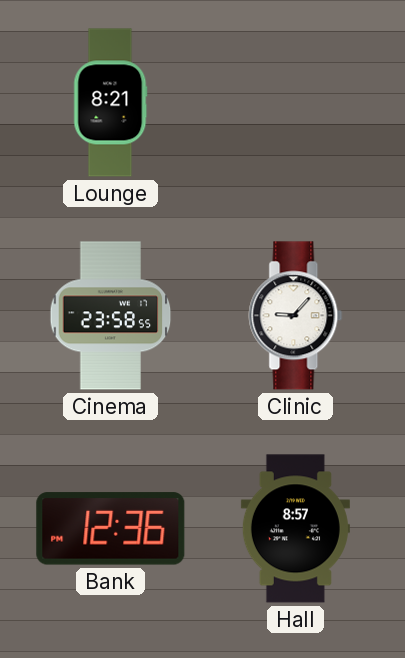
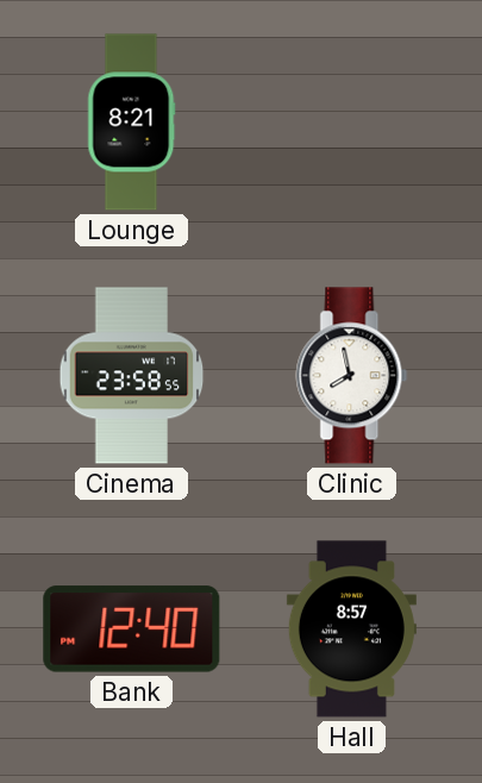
Clinic: 9:07 -> 7:58 (352, 376)
Bank: 12:36 -> 12:40 (132, 629)
